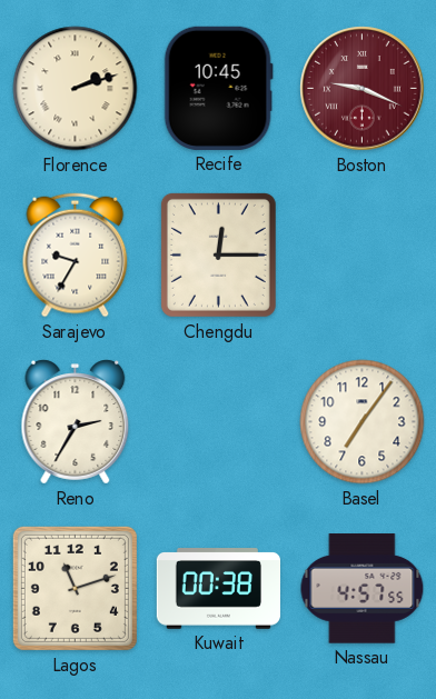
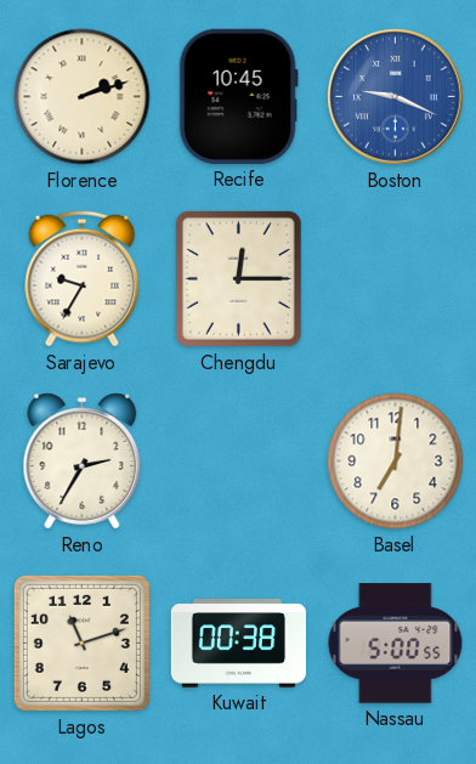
Boston dial: burgundy -> blue (396, 97)
Basel: 7:06 -> 7:01 (396, 462)
Nassau: 4:57 -> 5:00 (396, 644)
